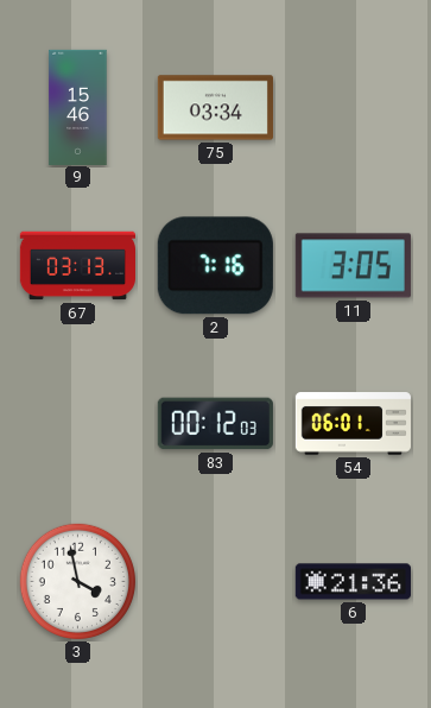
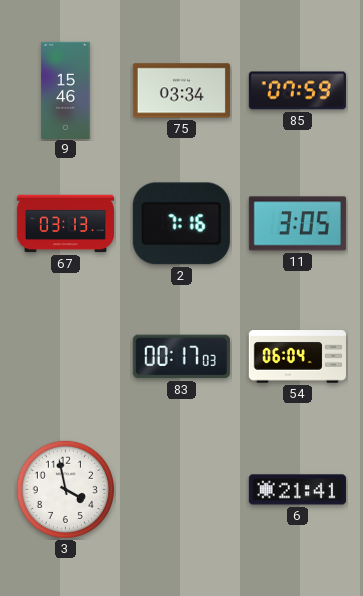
85: none -> 07:59 (297, 91)
83: 00:12 -> 00:17 (181, 357)
54: 06:01 -> 06:04 (297, 357)
6: 21:36 -> 21:41 (297, 490)
